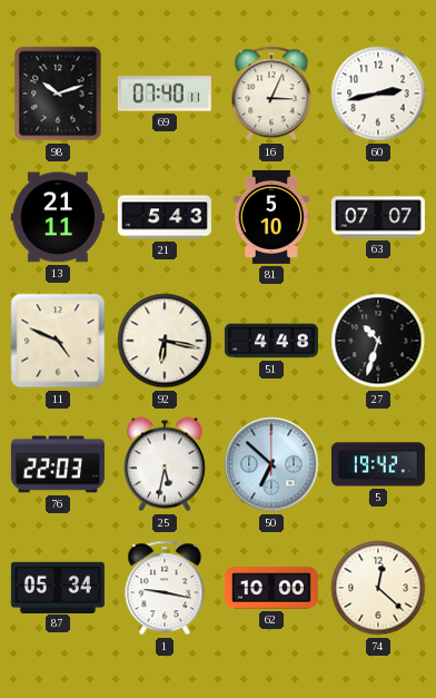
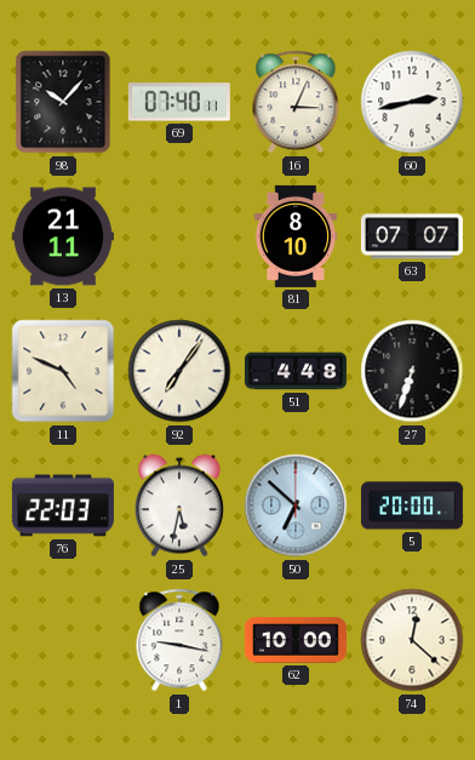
98: 10:12 -> 10:07 (63, 102)
21: 5:43 -> none (165, 217)
81: 5:10 -> 8:10 (296, 236)
92: 6:17 -> 7:06 (179, 371)
27: 10:33 -> 6:33 (412, 371)
5: 19:42 -> 20:00 (412, 505)
87: 05:34 -> none (58, 587)
